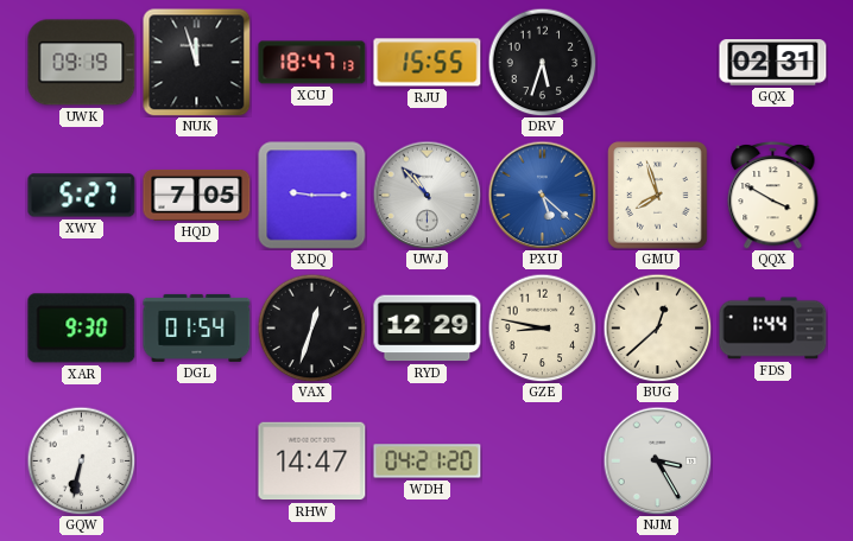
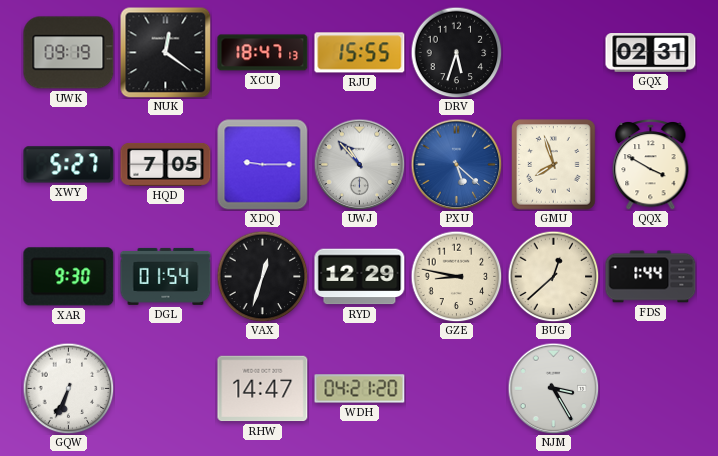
NUK: 11:57 -> 12:21 (165, 52)
GQW: 6:32 -> 6:34 (68, 388)
